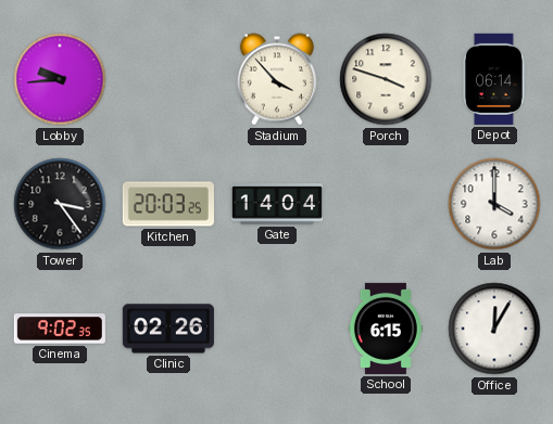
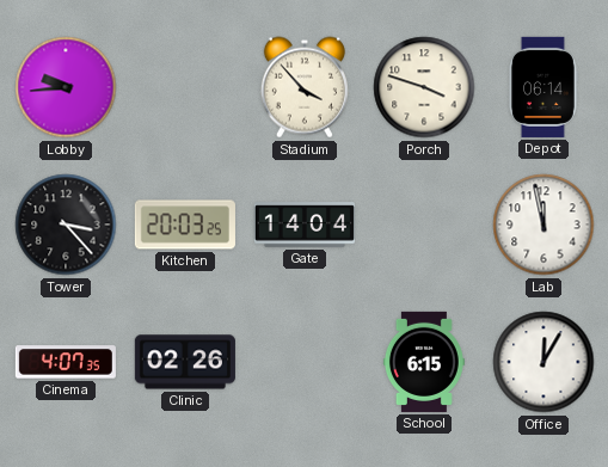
Tower: 3:24 -> 3:23 (66, 225)
Lab: 4:00 -> 11:58 (543, 225)
Cinema: 9:02 -> 4:07 (66, 362)
